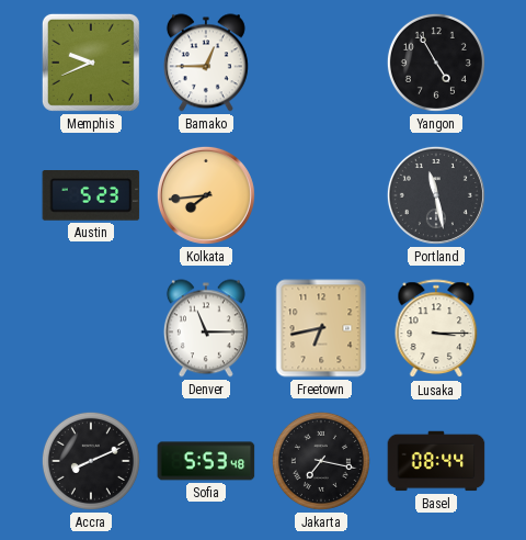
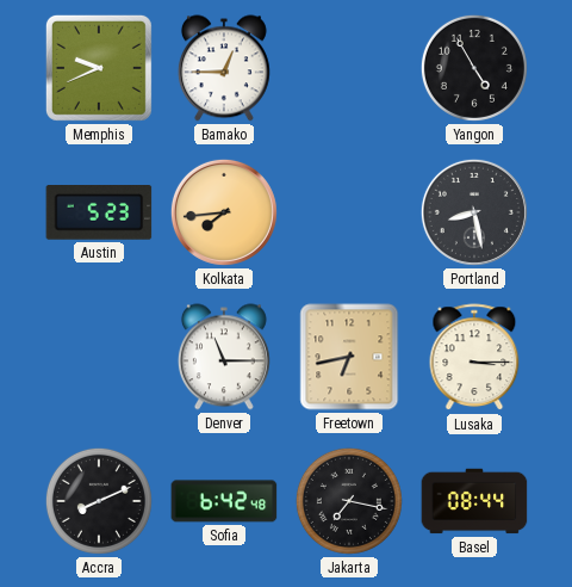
Portland: 11:28 -> 8:28 (474, 212)
Sofia: 5:53 -> 6:42 (224, 501)
